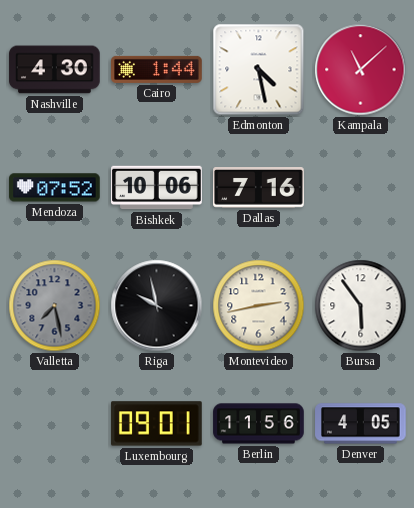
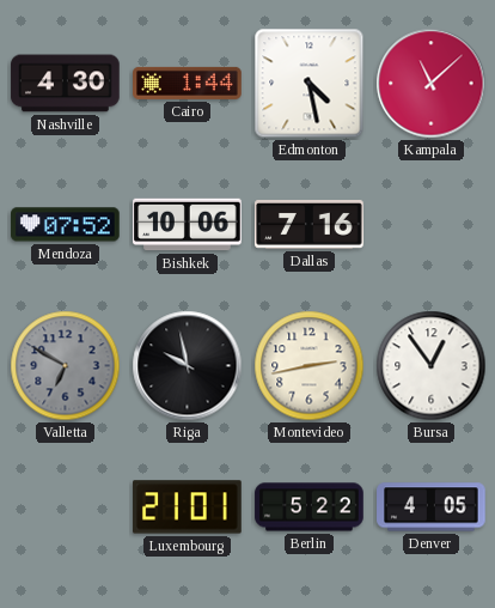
Valletta: 7:28 -> 6:50 (66, 366)
Bursa: 5:54 -> 12:54 (432, 366)
Luxembourg: 09:01 -> 21:01 (188, 507)
Berlin: 11:56 -> 5:22 (310, 507)
